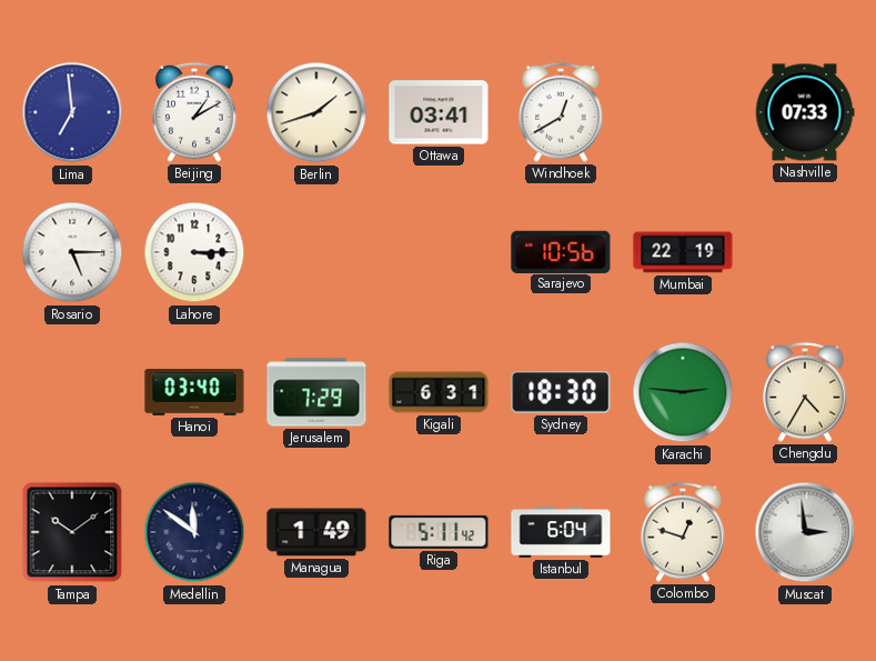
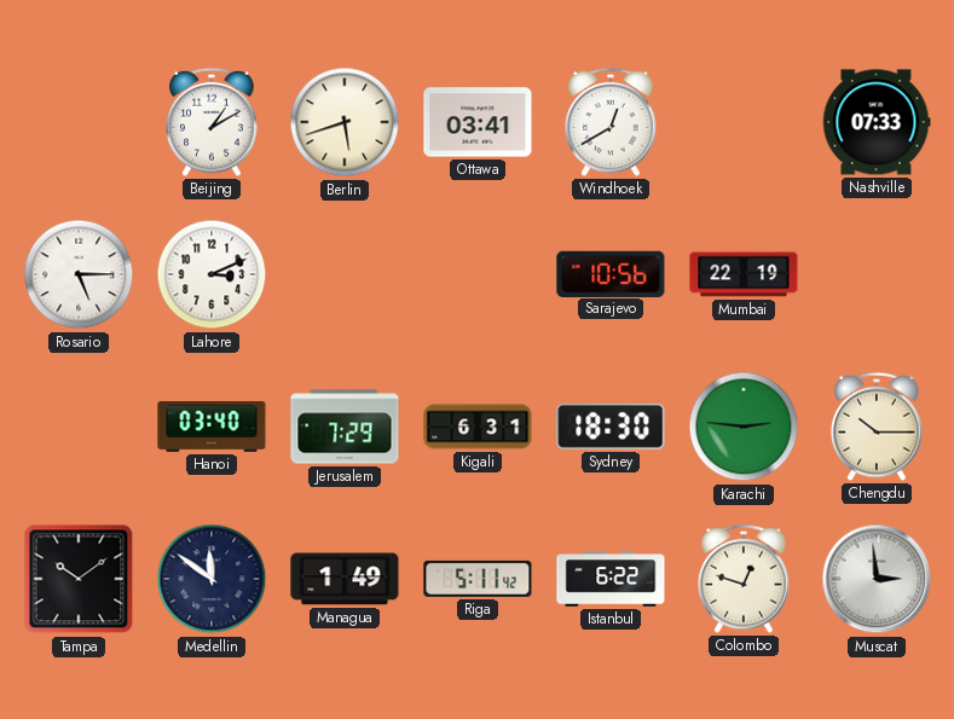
Lima: 6:59 -> none (72, 112)
Berlin: 1:42 -> 5:42 (345, 122)
Lahore: 3:15 -> 3:11 (212, 274)
Chengdu: 4:35 -> 10:15 (877, 427)
Istanbul: 6:04 -> 6:22 (611, 579)
